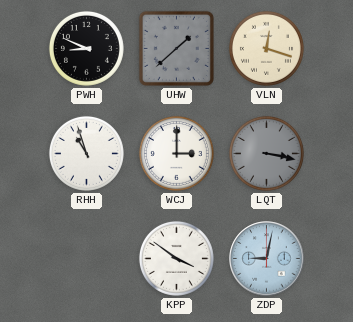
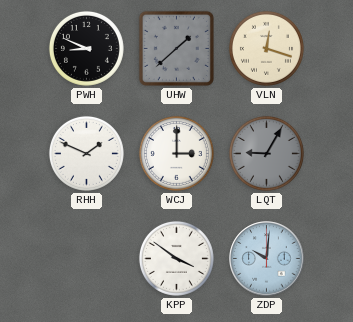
RHH: 10:57 -> 1:49 (86, 153)
LQT: 3:17 -> 9:05 (266, 153)
ZDP: 9:02 -> 10:01 (267, 259)
